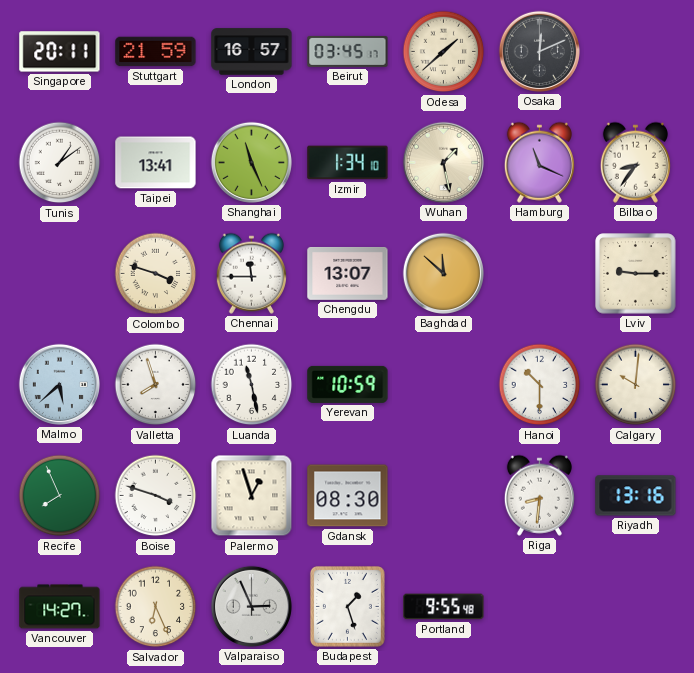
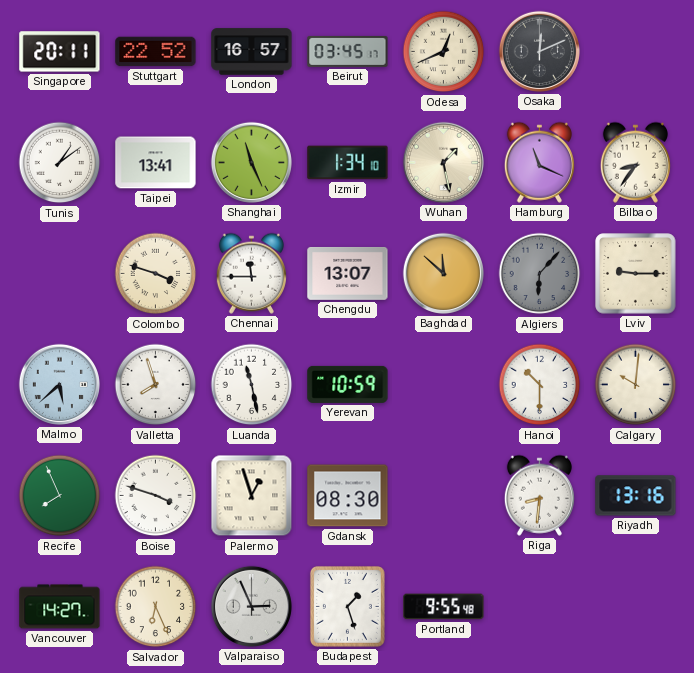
Stuttgart: 21:59 -> 22:52 (156, 52)
Odesa: 1:38 -> 12:41 (444, 52)
Algiers: none -> 6:07 (540, 274)
